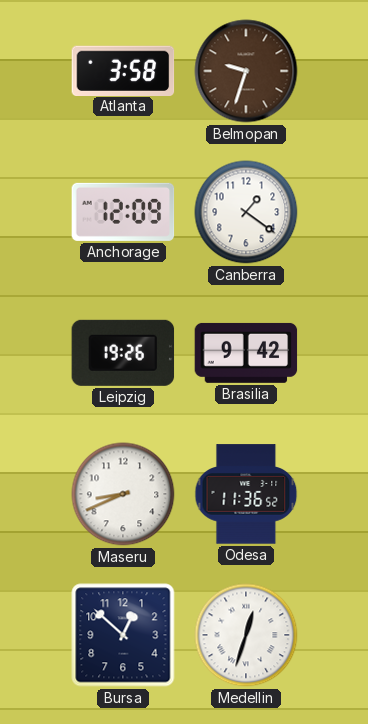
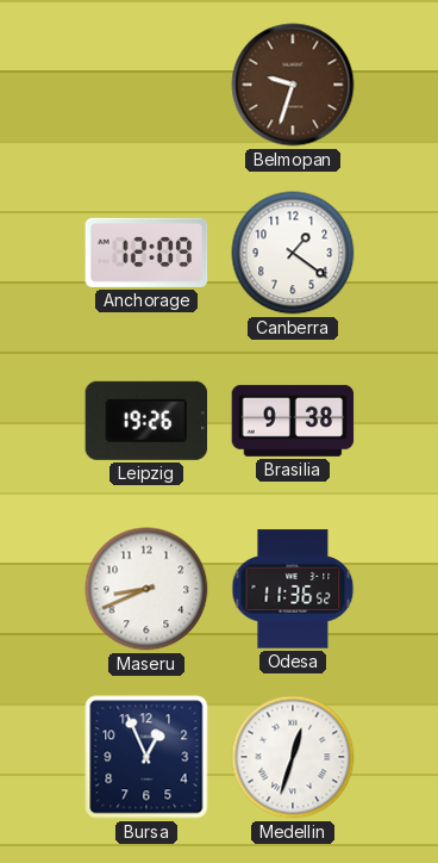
Atlanta: 3:58 -> none (123, 70)
Brasilia: 9:42 -> 9:38 (293, 421)
Bursa: 12:52 -> 12:56 (146, 757)
